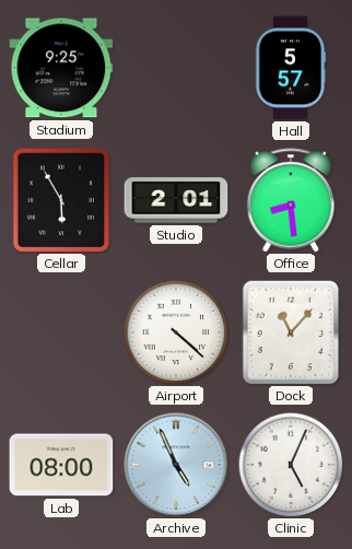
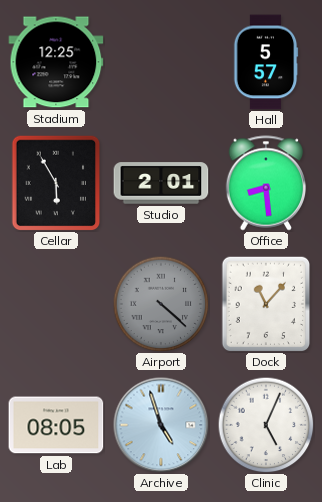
Stadium: 9:25 -> 12:25 (56, 62)
Airport dial: white -> grey (161, 304)
Lab: 08:00 -> 08:05 (56, 425)
Archive: 4:56 -> 4:57 (161, 425)
